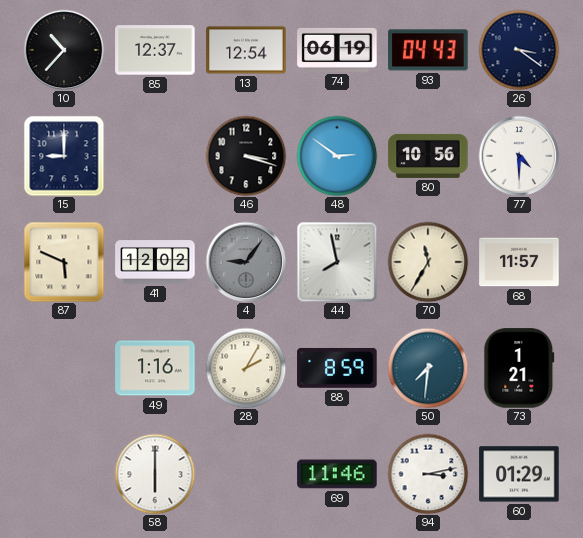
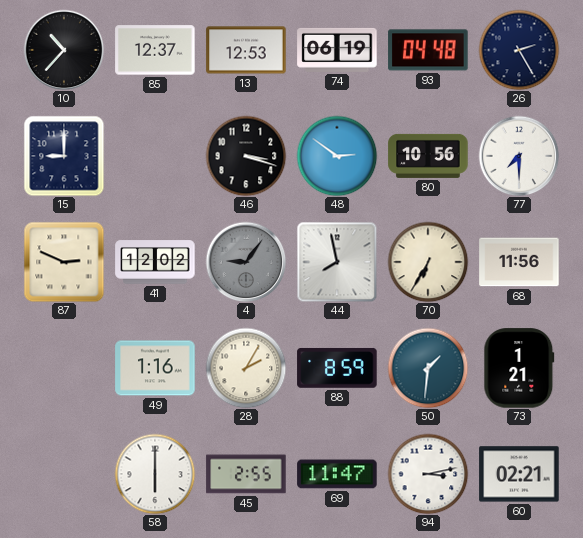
13: 12:54 -> 12:53 (246, 50)
93: 04:43 -> 04:48 (428, 50)
26: 3:21 -> 2:25 (519, 50)
77: 4:30 -> 7:30 (519, 156)
87: 5:49 -> 2:49 (64, 262)
70: 11:35 -> 6:35 (428, 262)
68: 11:57 -> 11:56 (519, 262)
50: 7:31 -> 1:31 (428, 368)
45: none -> 2:55 (246, 474)
69: 11:46 -> 11:47 (337, 474)
60: 01:29 -> 02:21 (519, 474)
